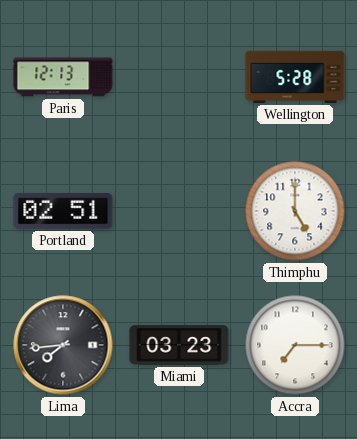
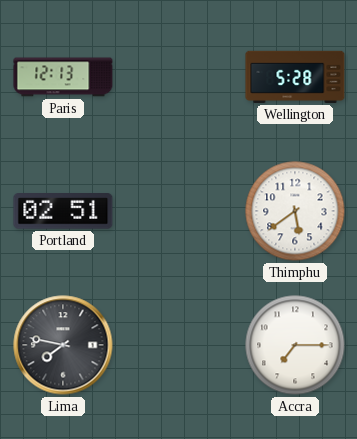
Thimphu: 5:00 -> 5:39 (295, 211)
Lima: 7:44 -> 7:47 (63, 345)
Miami: 03:23 -> none (179, 345)
